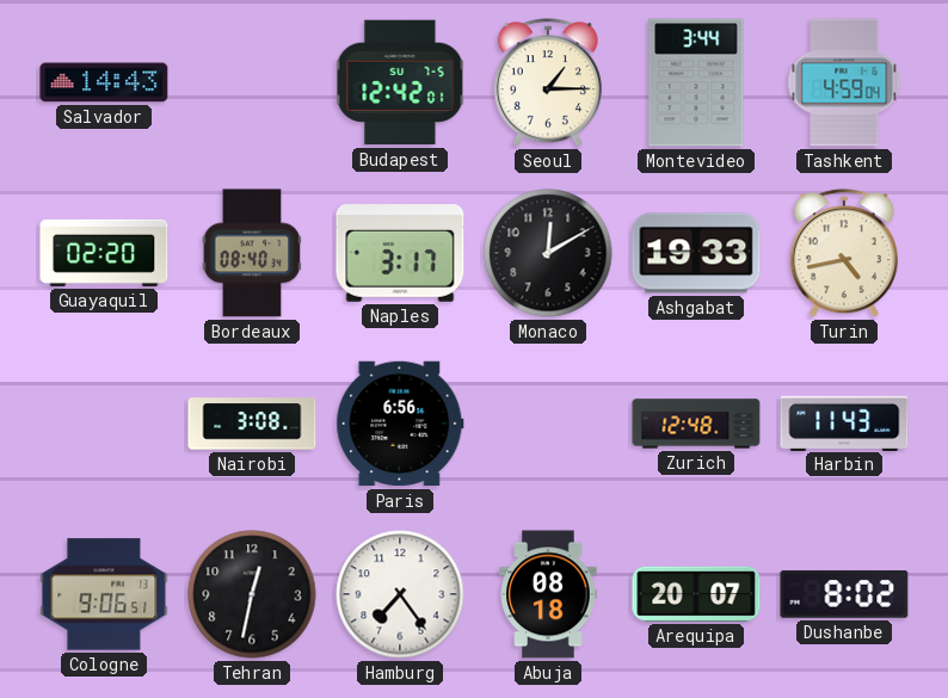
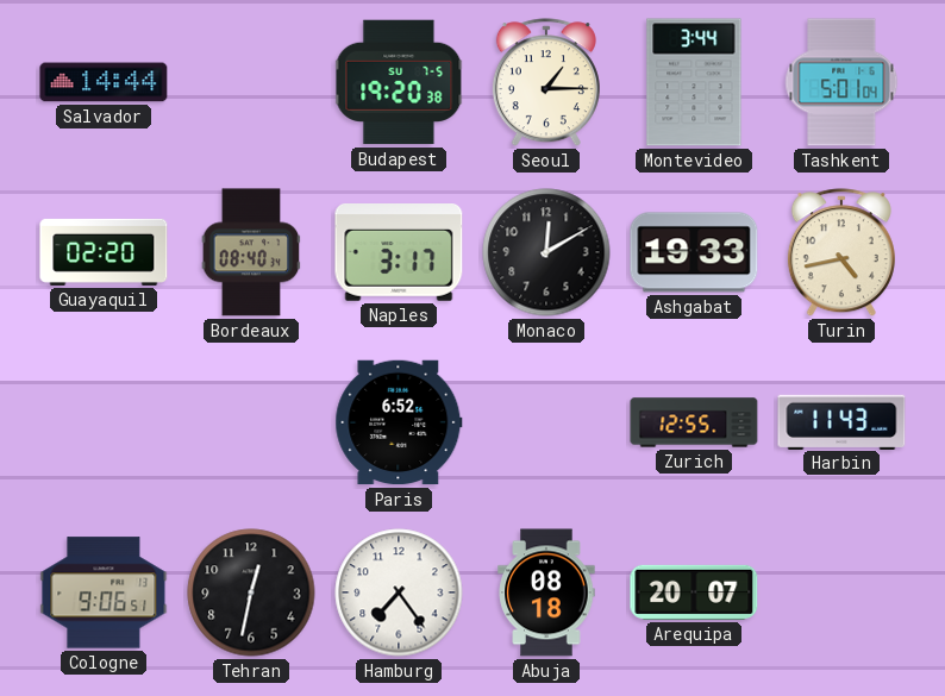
Salvador: 14:43 -> 14:44 (104, 82)
Budapest: 12:42 -> 19:20 (399, 82)
Tashkent: 4:59 -> 5:01 (841, 82)
Nairobi: 3:08 -> none (252, 424)
Paris: 6:56 -> 6:52 (399, 422)
Zurich: 12:48 -> 12:55 (694, 422)
Dushanbe: 8:02 -> none (844, 594)
